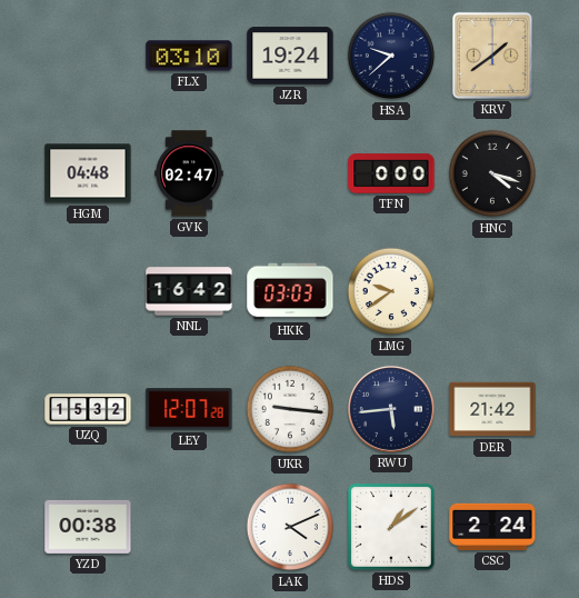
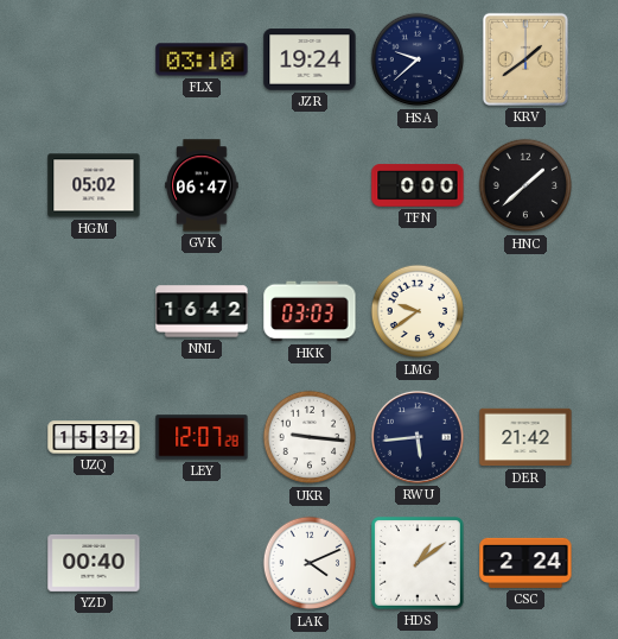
HGM: 04:48 -> 05:02 (94, 185)
GVK: 02:47 -> 06:47 (202, 185)
HNC: 4:18 -> 1:38 (525, 185)
YZD: 00:38 -> 00:40 (94, 563)
